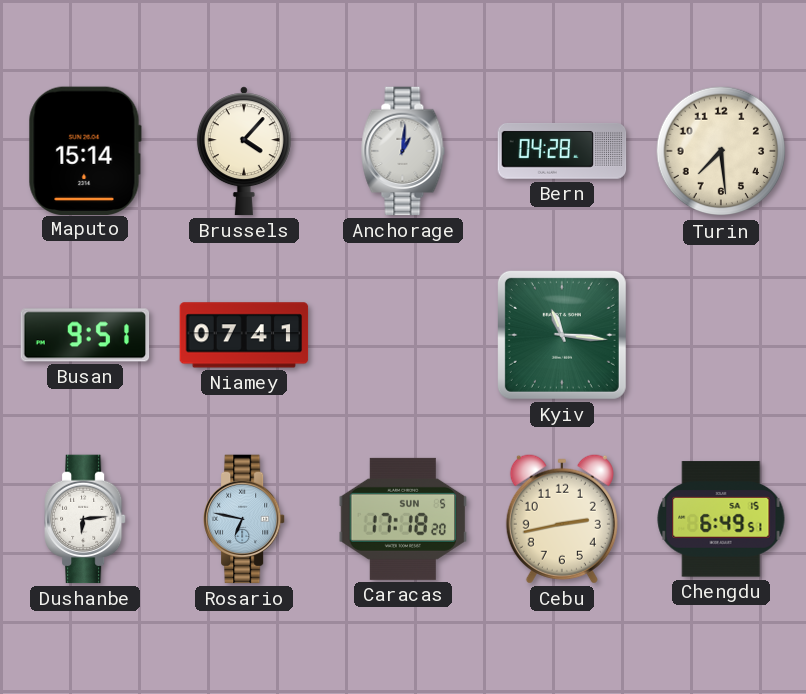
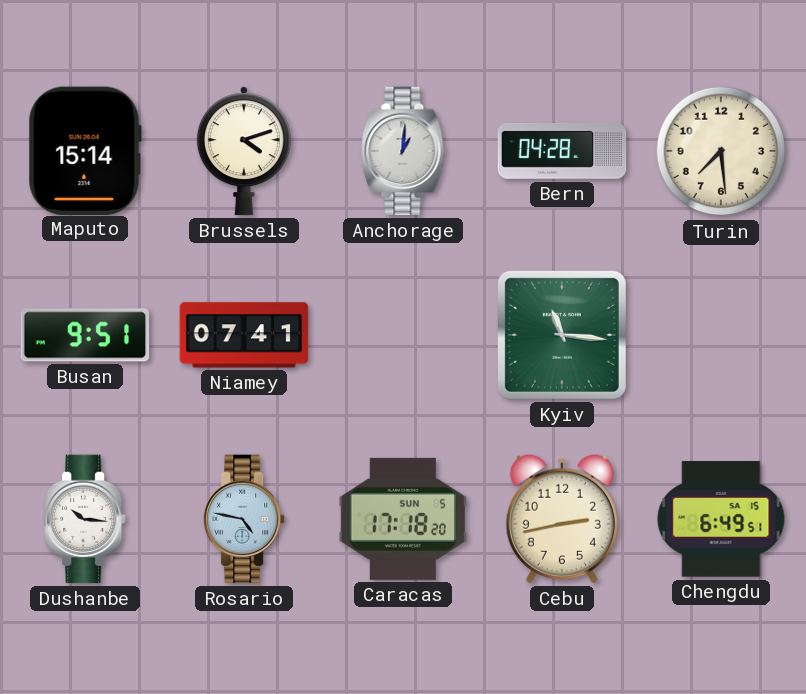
Brussels: 4:07 -> 4:12 (244, 151)
Dushanbe: 6:14 -> 10:16 (86, 519)
Rosario: 6:47 -> 4:47 (245, 519)
